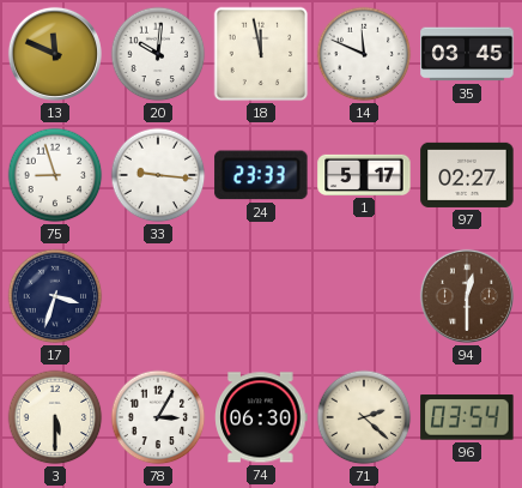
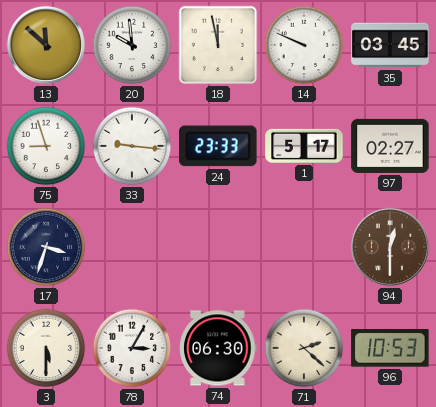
13: 11:49 -> 11:52 (46, 45)
20: 10:01 -> 9:59 (132, 45)
14: 11:49 -> 9:49 (304, 45)
96: 03:54 -> 10:53 (390, 348)
